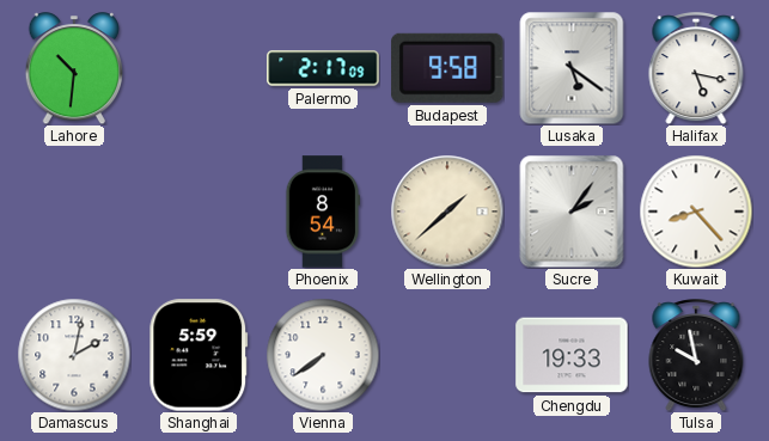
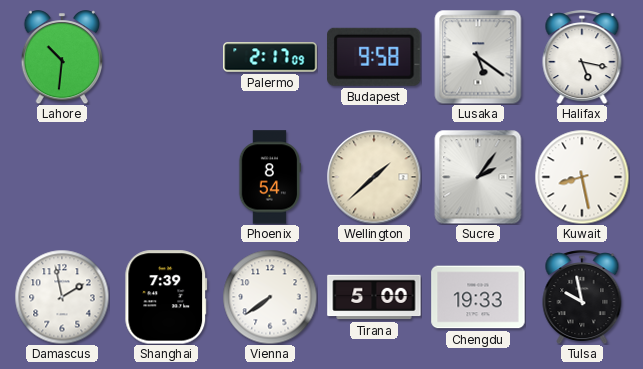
Kuwait: 8:23 -> 8:28 (582, 177)
Damascus: 2:02 -> 1:58 (62, 297)
Shanghai: 5:59 -> 7:39 (166, 297)
Tirana: none -> 5:00 (374, 297)
